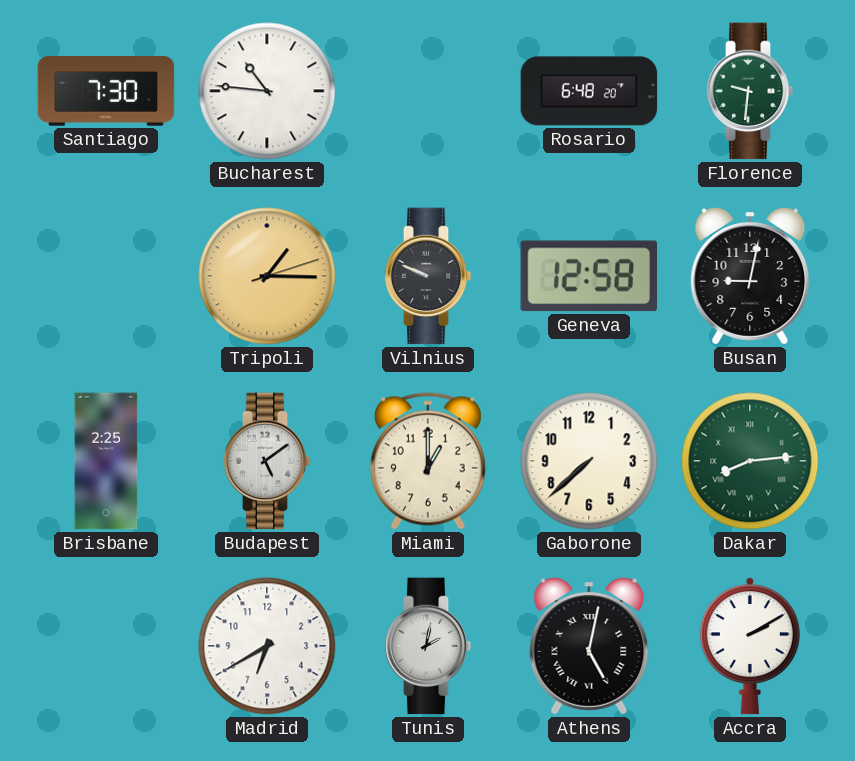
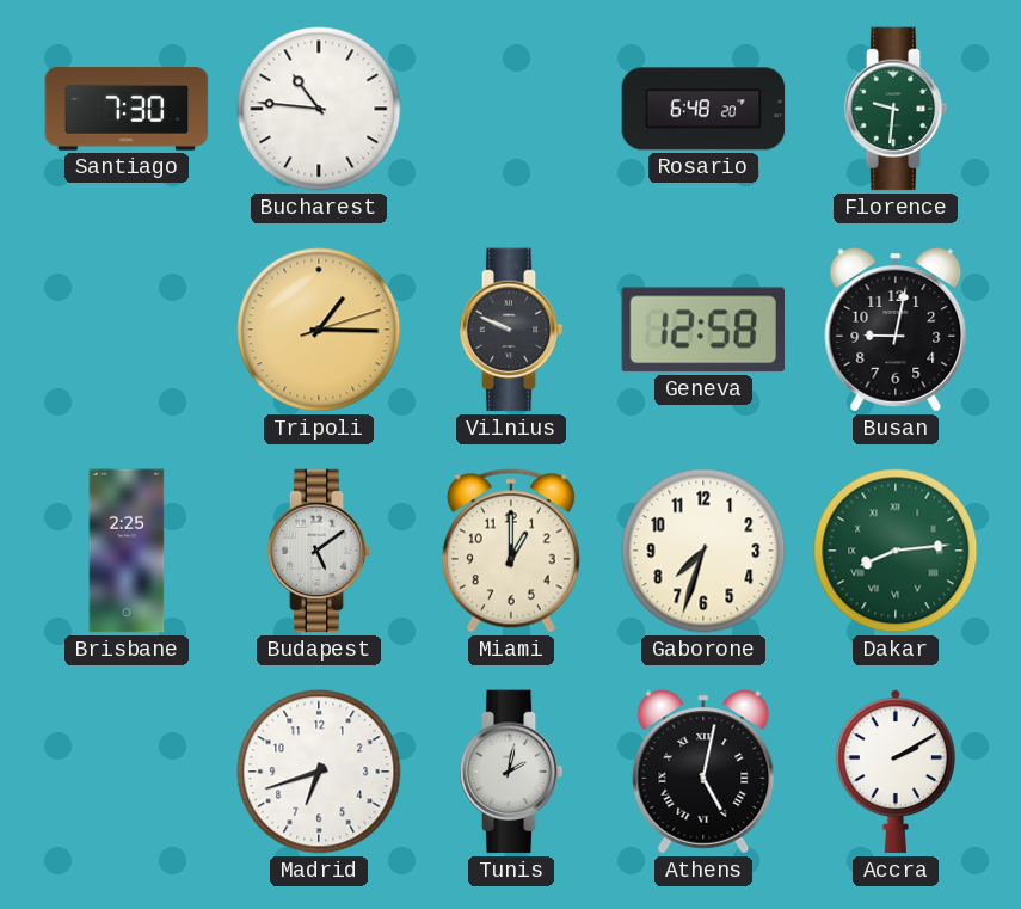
Gaborone: 7:38 -> 7:33 (703, 551)
Madrid: 6:40 -> 6:42 (319, 772)
